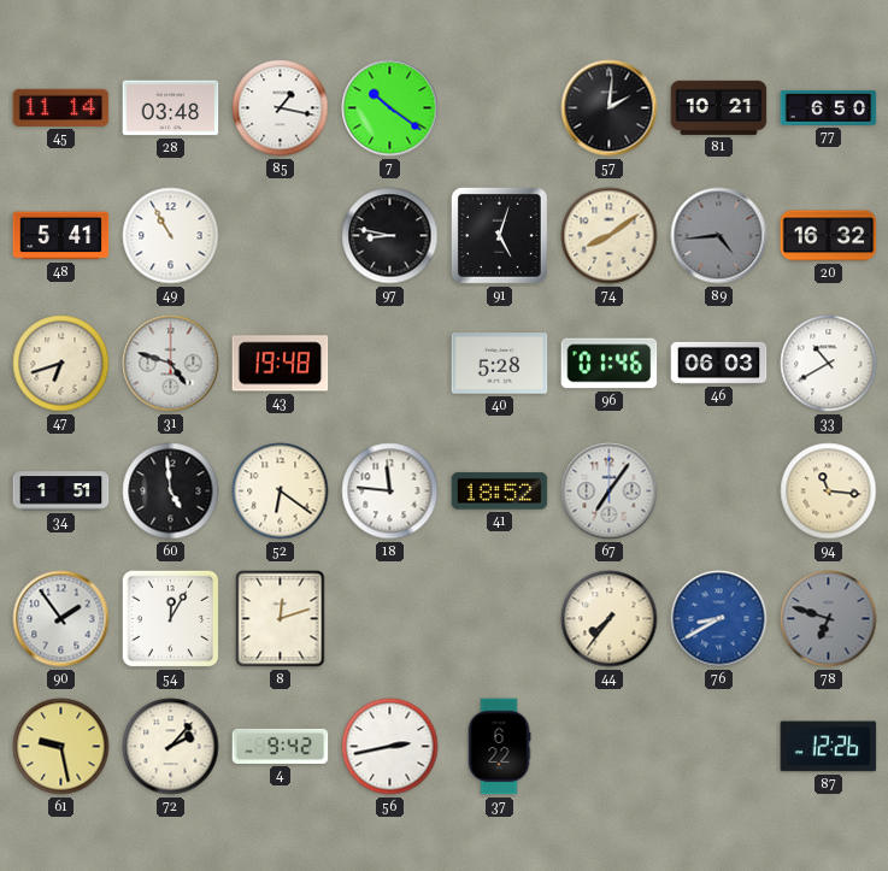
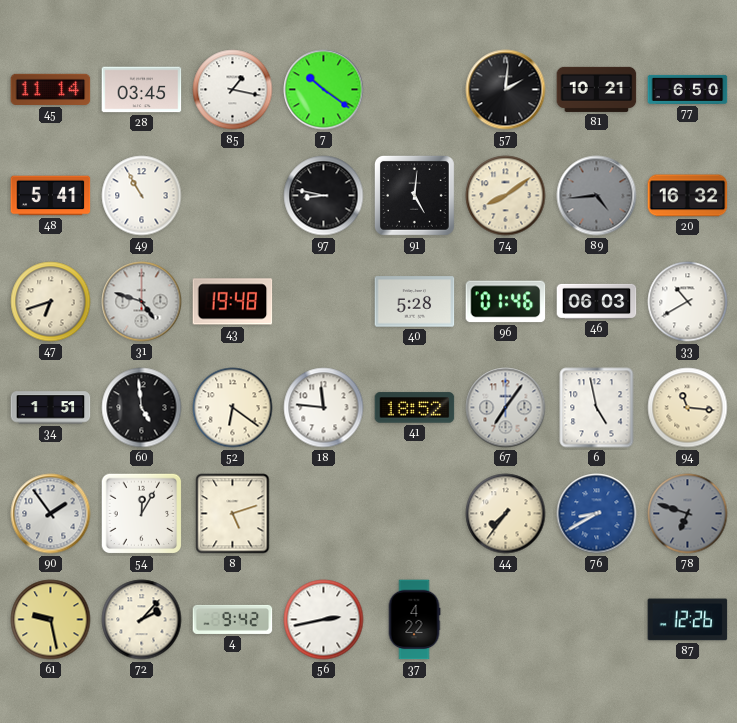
28: 03:48 -> 03:45 (142, 90)
91: 5:03 -> 5:01 (414, 195)
6: none -> 4:58 (597, 408)
8: 12:12 -> 5:12 (233, 514)
37: 6:22 -> 4:22 (414, 620)
